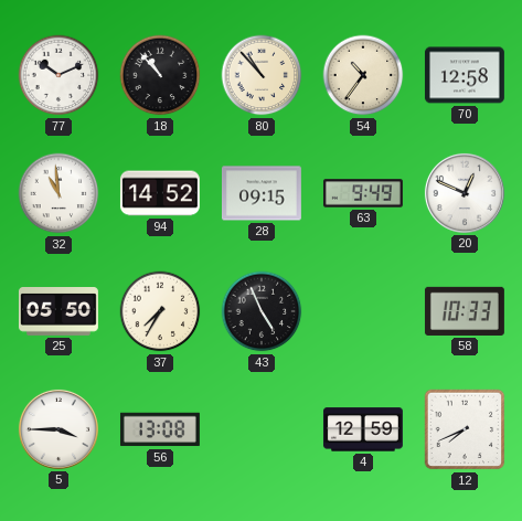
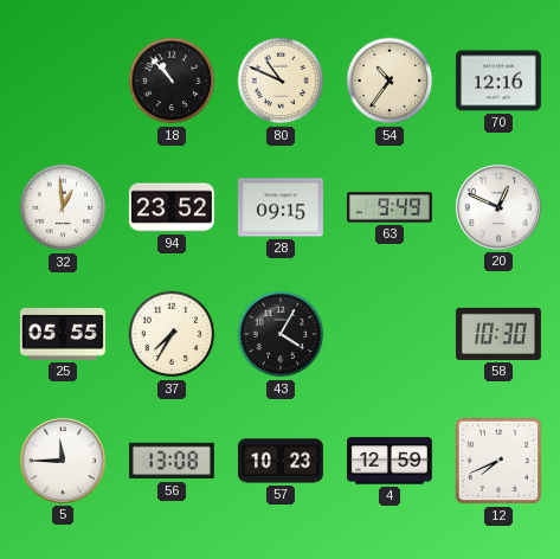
77: 10:11 -> none (58, 75)
80: 10:53 -> 10:49 (281, 81)
70: 12:58 -> 12:16 (498, 81)
32: 10:59 -> 12:59 (63, 207)
94: 14:52 -> 23:52 (172, 207)
25: 05:50 -> 05:55 (63, 335)
43: 4:56 -> 4:05 (281, 334)
58: 10:33 -> 10:30 (498, 334)
5: 3:45 -> 11:45 (63, 461)
57: none -> 10:23 (281, 461)
